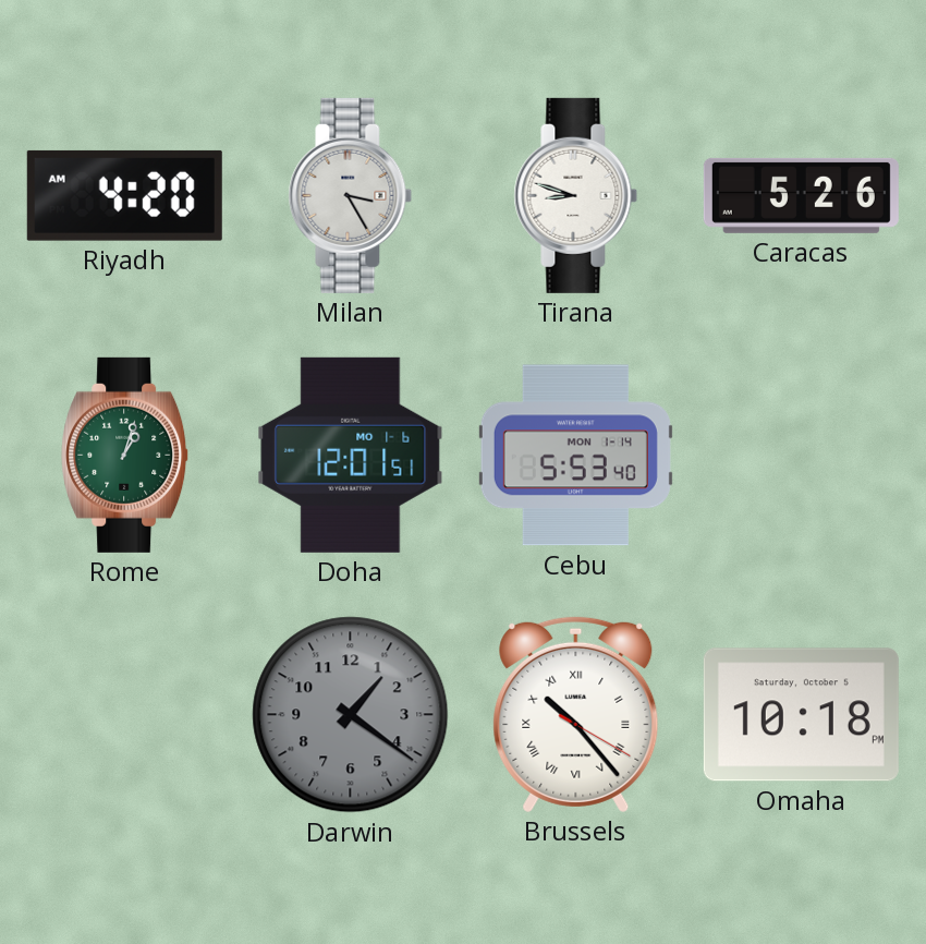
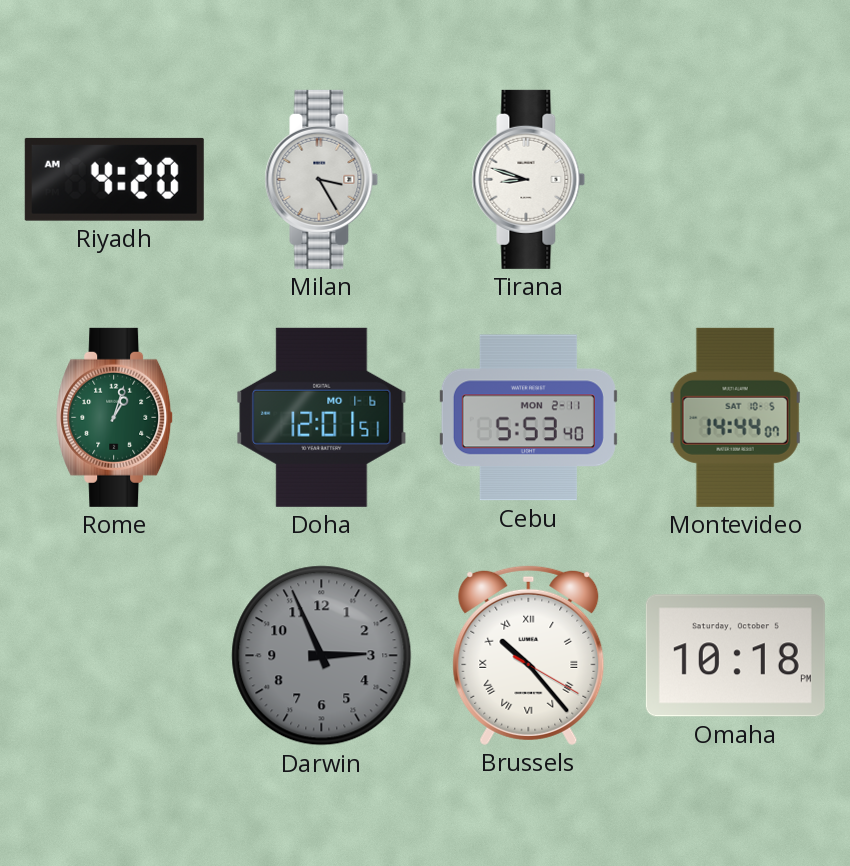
Caracas: 5:26 -> none (801, 195)
Cebu date: MON 1-14 -> MON 2-11 (528, 418)
Montevideo: none -> 14:44 (736, 417)
Darwin: 1:21 -> 2:56 (322, 656)
